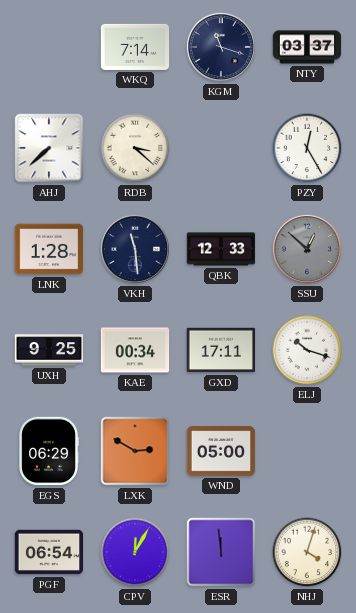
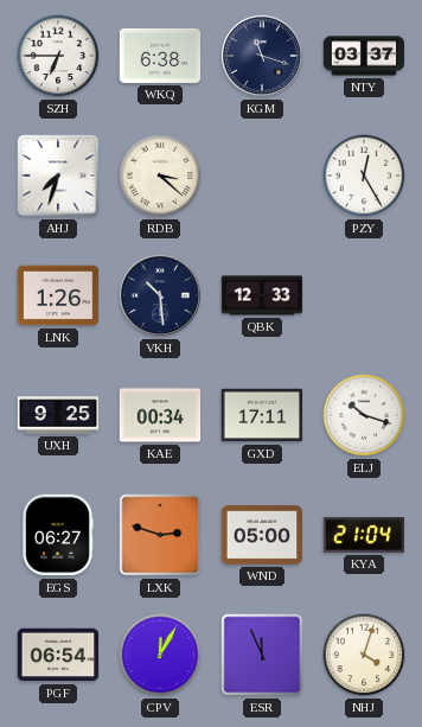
SZH: none -> 6:45 (58, 56)
WKQ: 7:14 -> 6:38 (160, 56)
AHJ: 7:38 -> 7:33 (58, 176)
LNK: 1:28 -> 1:26 (58, 295)
VKH: 11:29 -> 10:29 (160, 295)
SSU: 12:52 -> none (307, 249)
EGS: 06:29 -> 06:27 (58, 535)
LXK: 2:50 -> 2:48 (160, 535)
KYA: none -> 21:04 (363, 536)
ESR: 11:59 -> 11:56 (262, 655)
